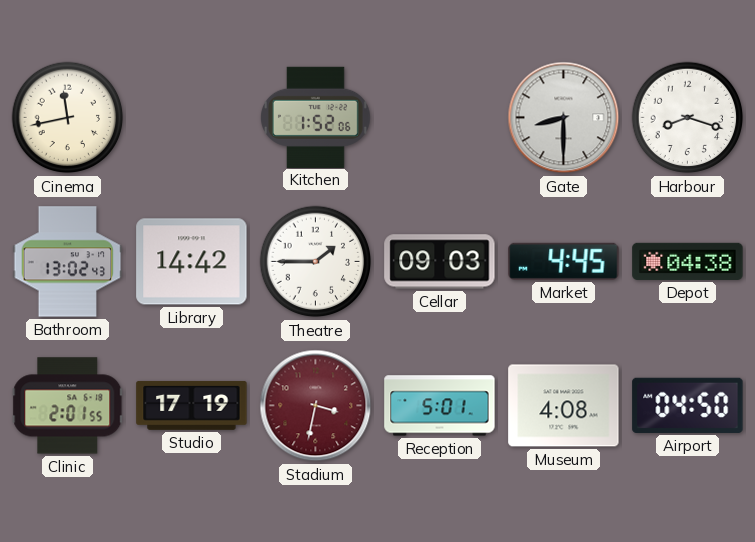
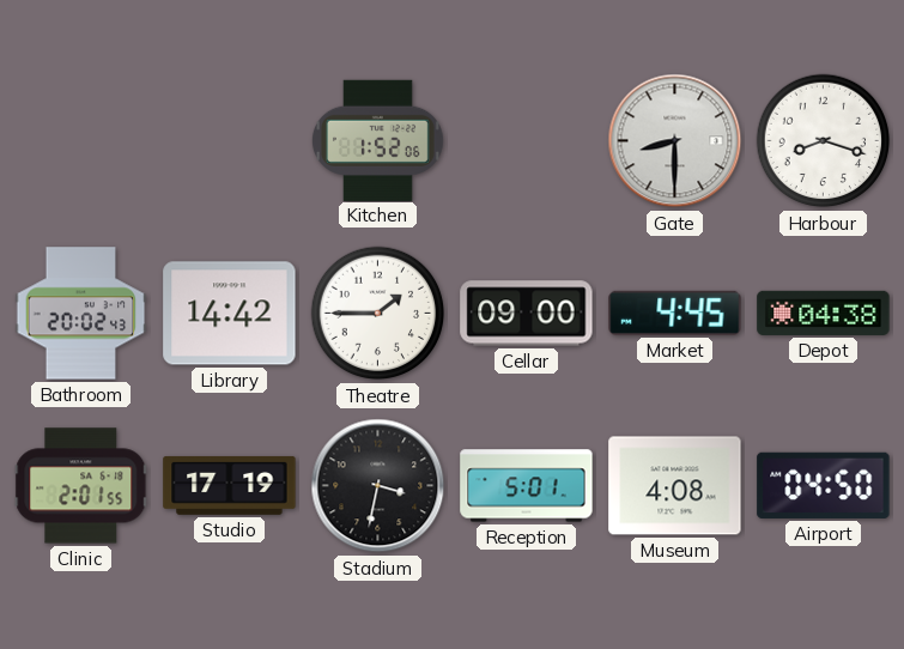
Cinema: 11:43 -> none (68, 118)
Bathroom: 13:02 -> 20:02 (81, 314)
Cellar: 09:03 -> 09:00 (527, 314)
Stadium dial: burgundy -> black (378, 486)
